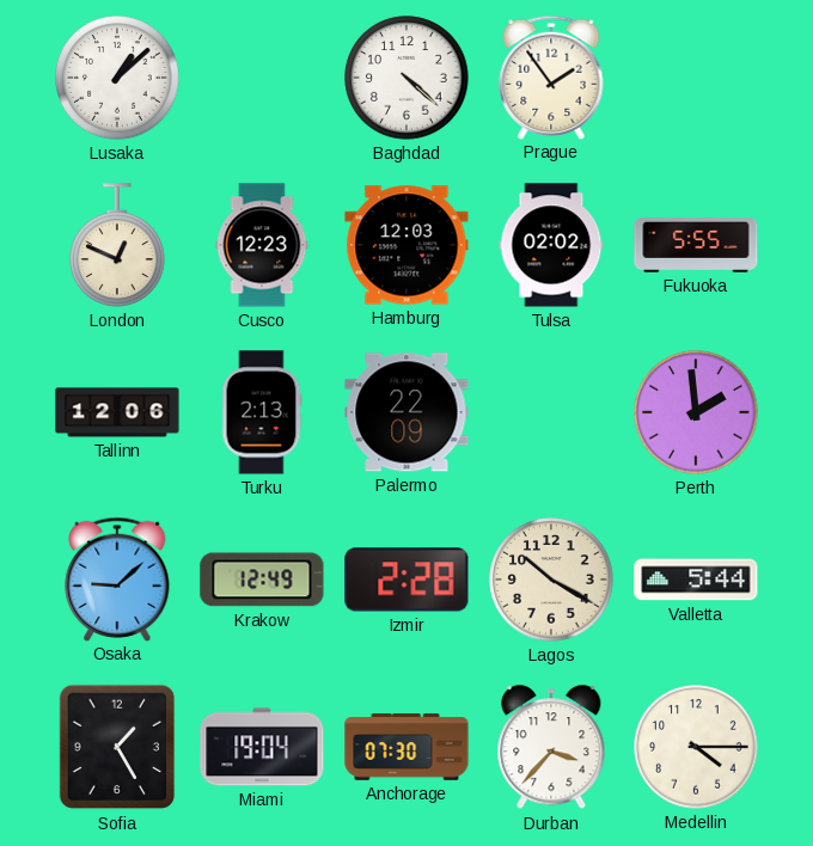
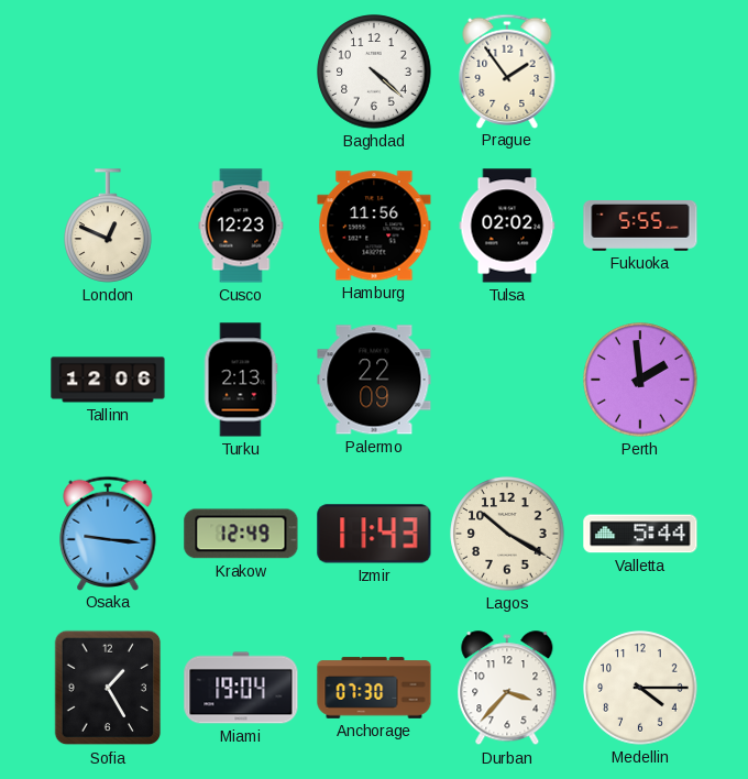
Lusaka: 1:08 -> none (117, 78)
Hamburg: 12:03 -> 11:56 (374, 226)
Osaka: 9:08 -> 9:16 (108, 533)
Izmir: 2:28 -> 11:43 (374, 534)
